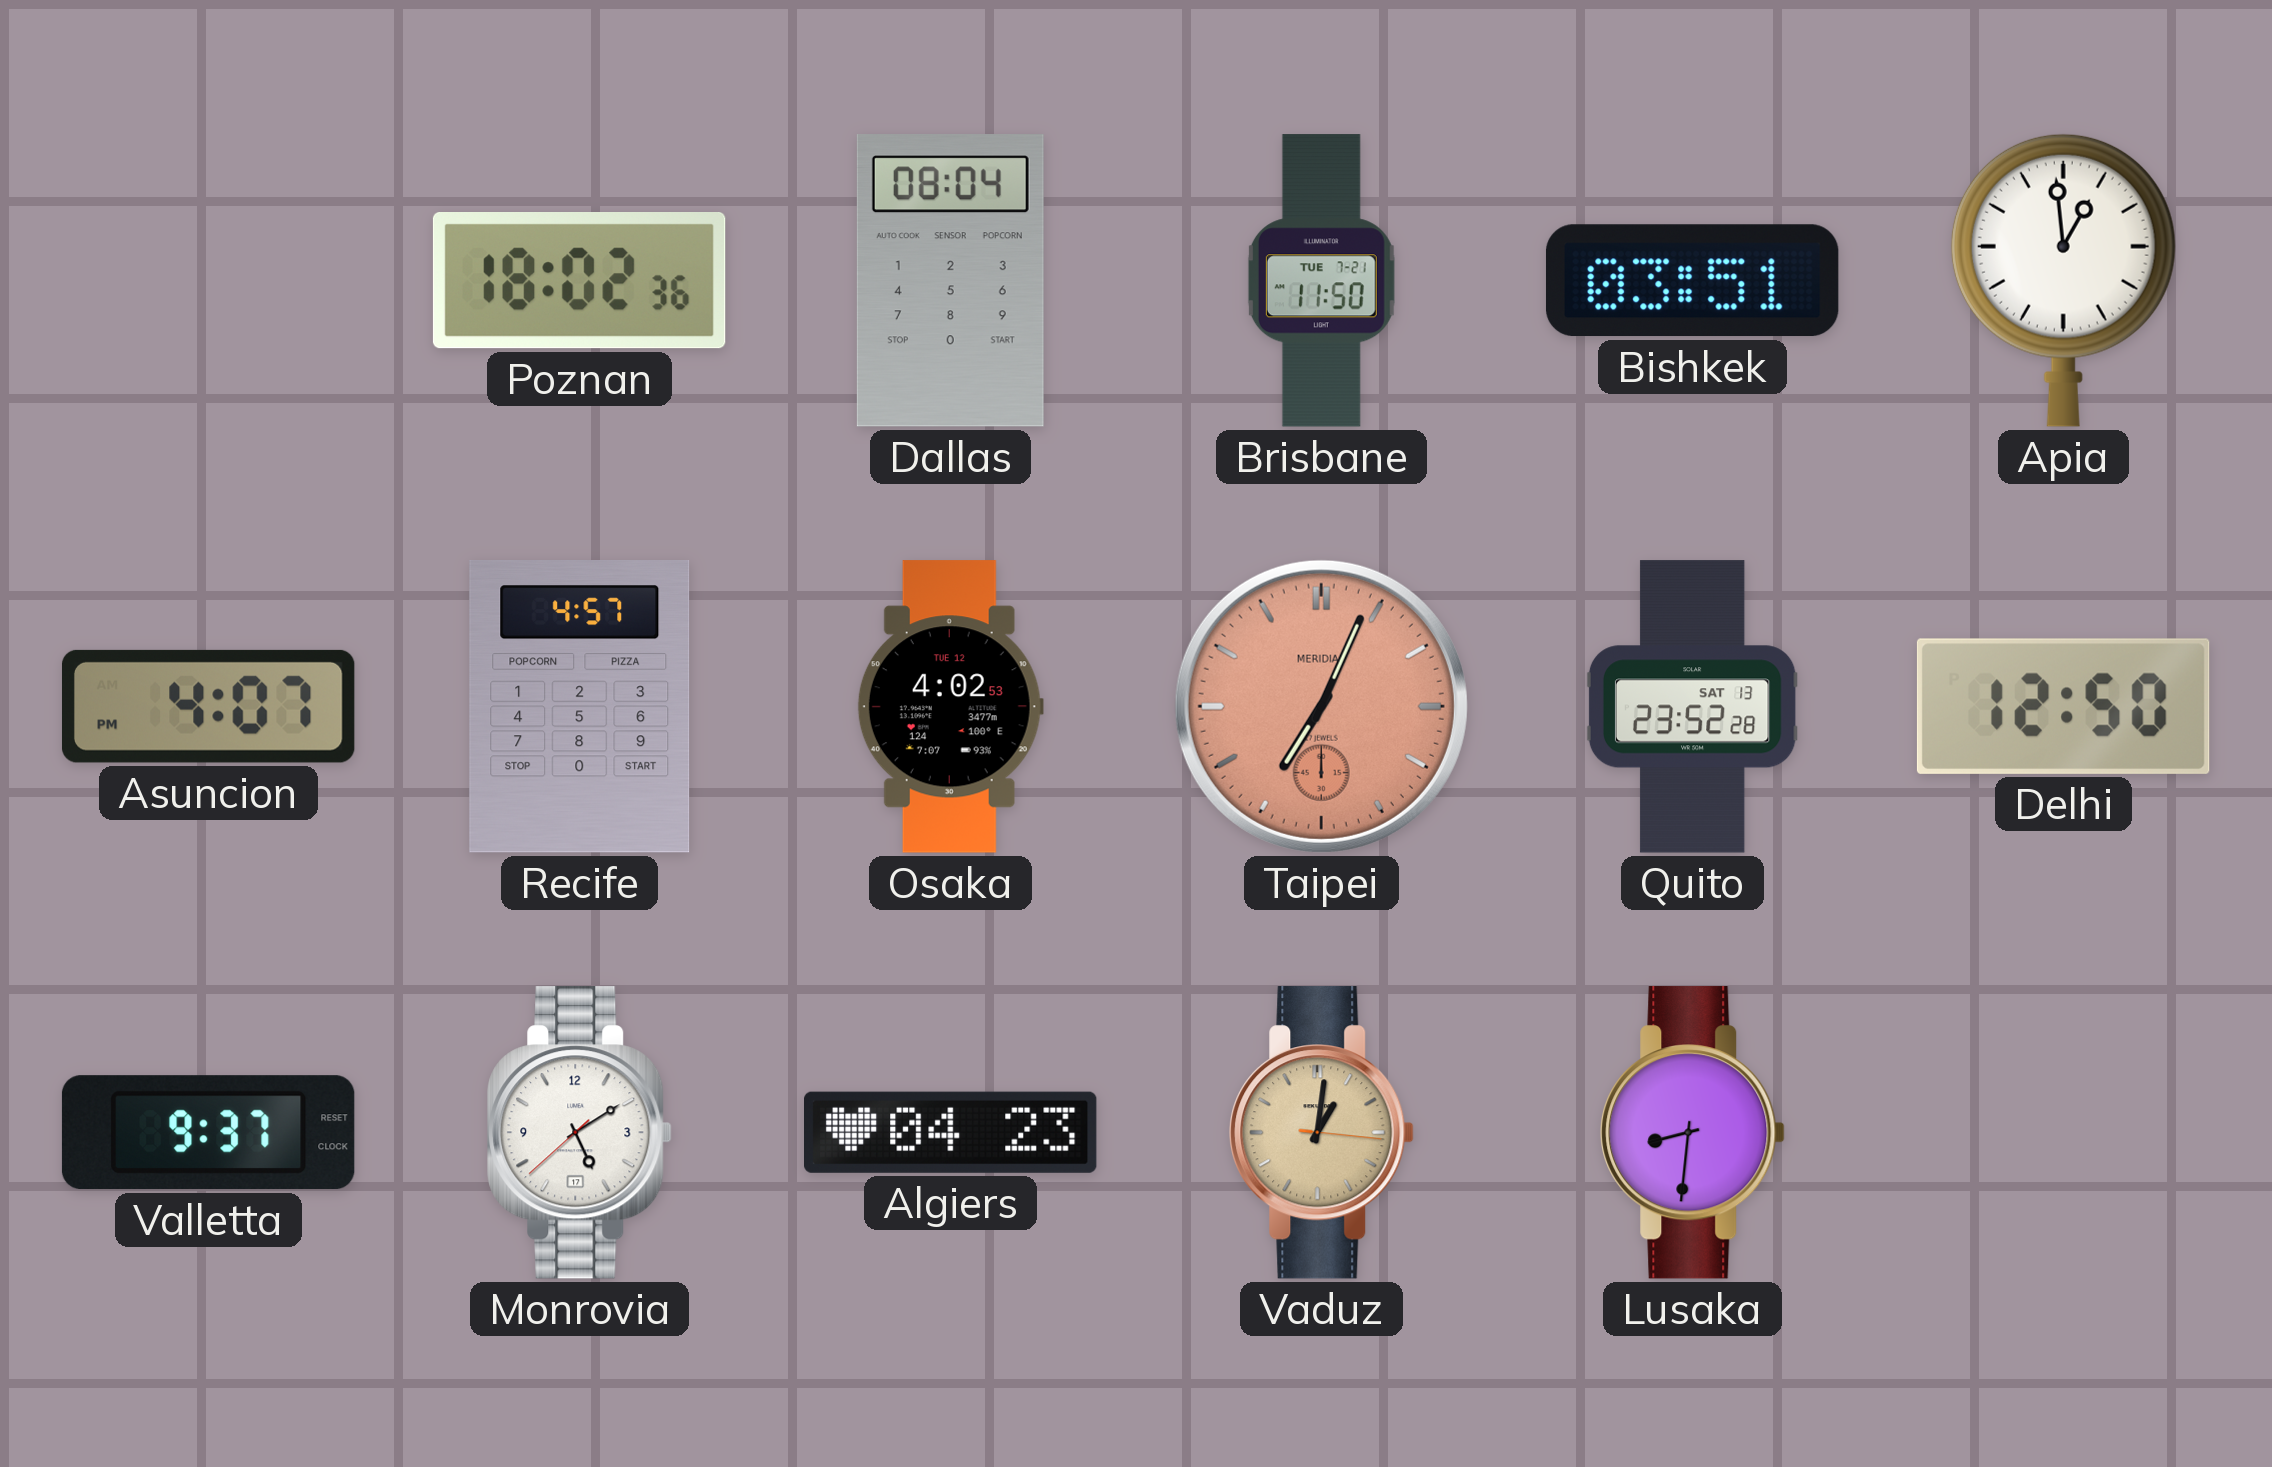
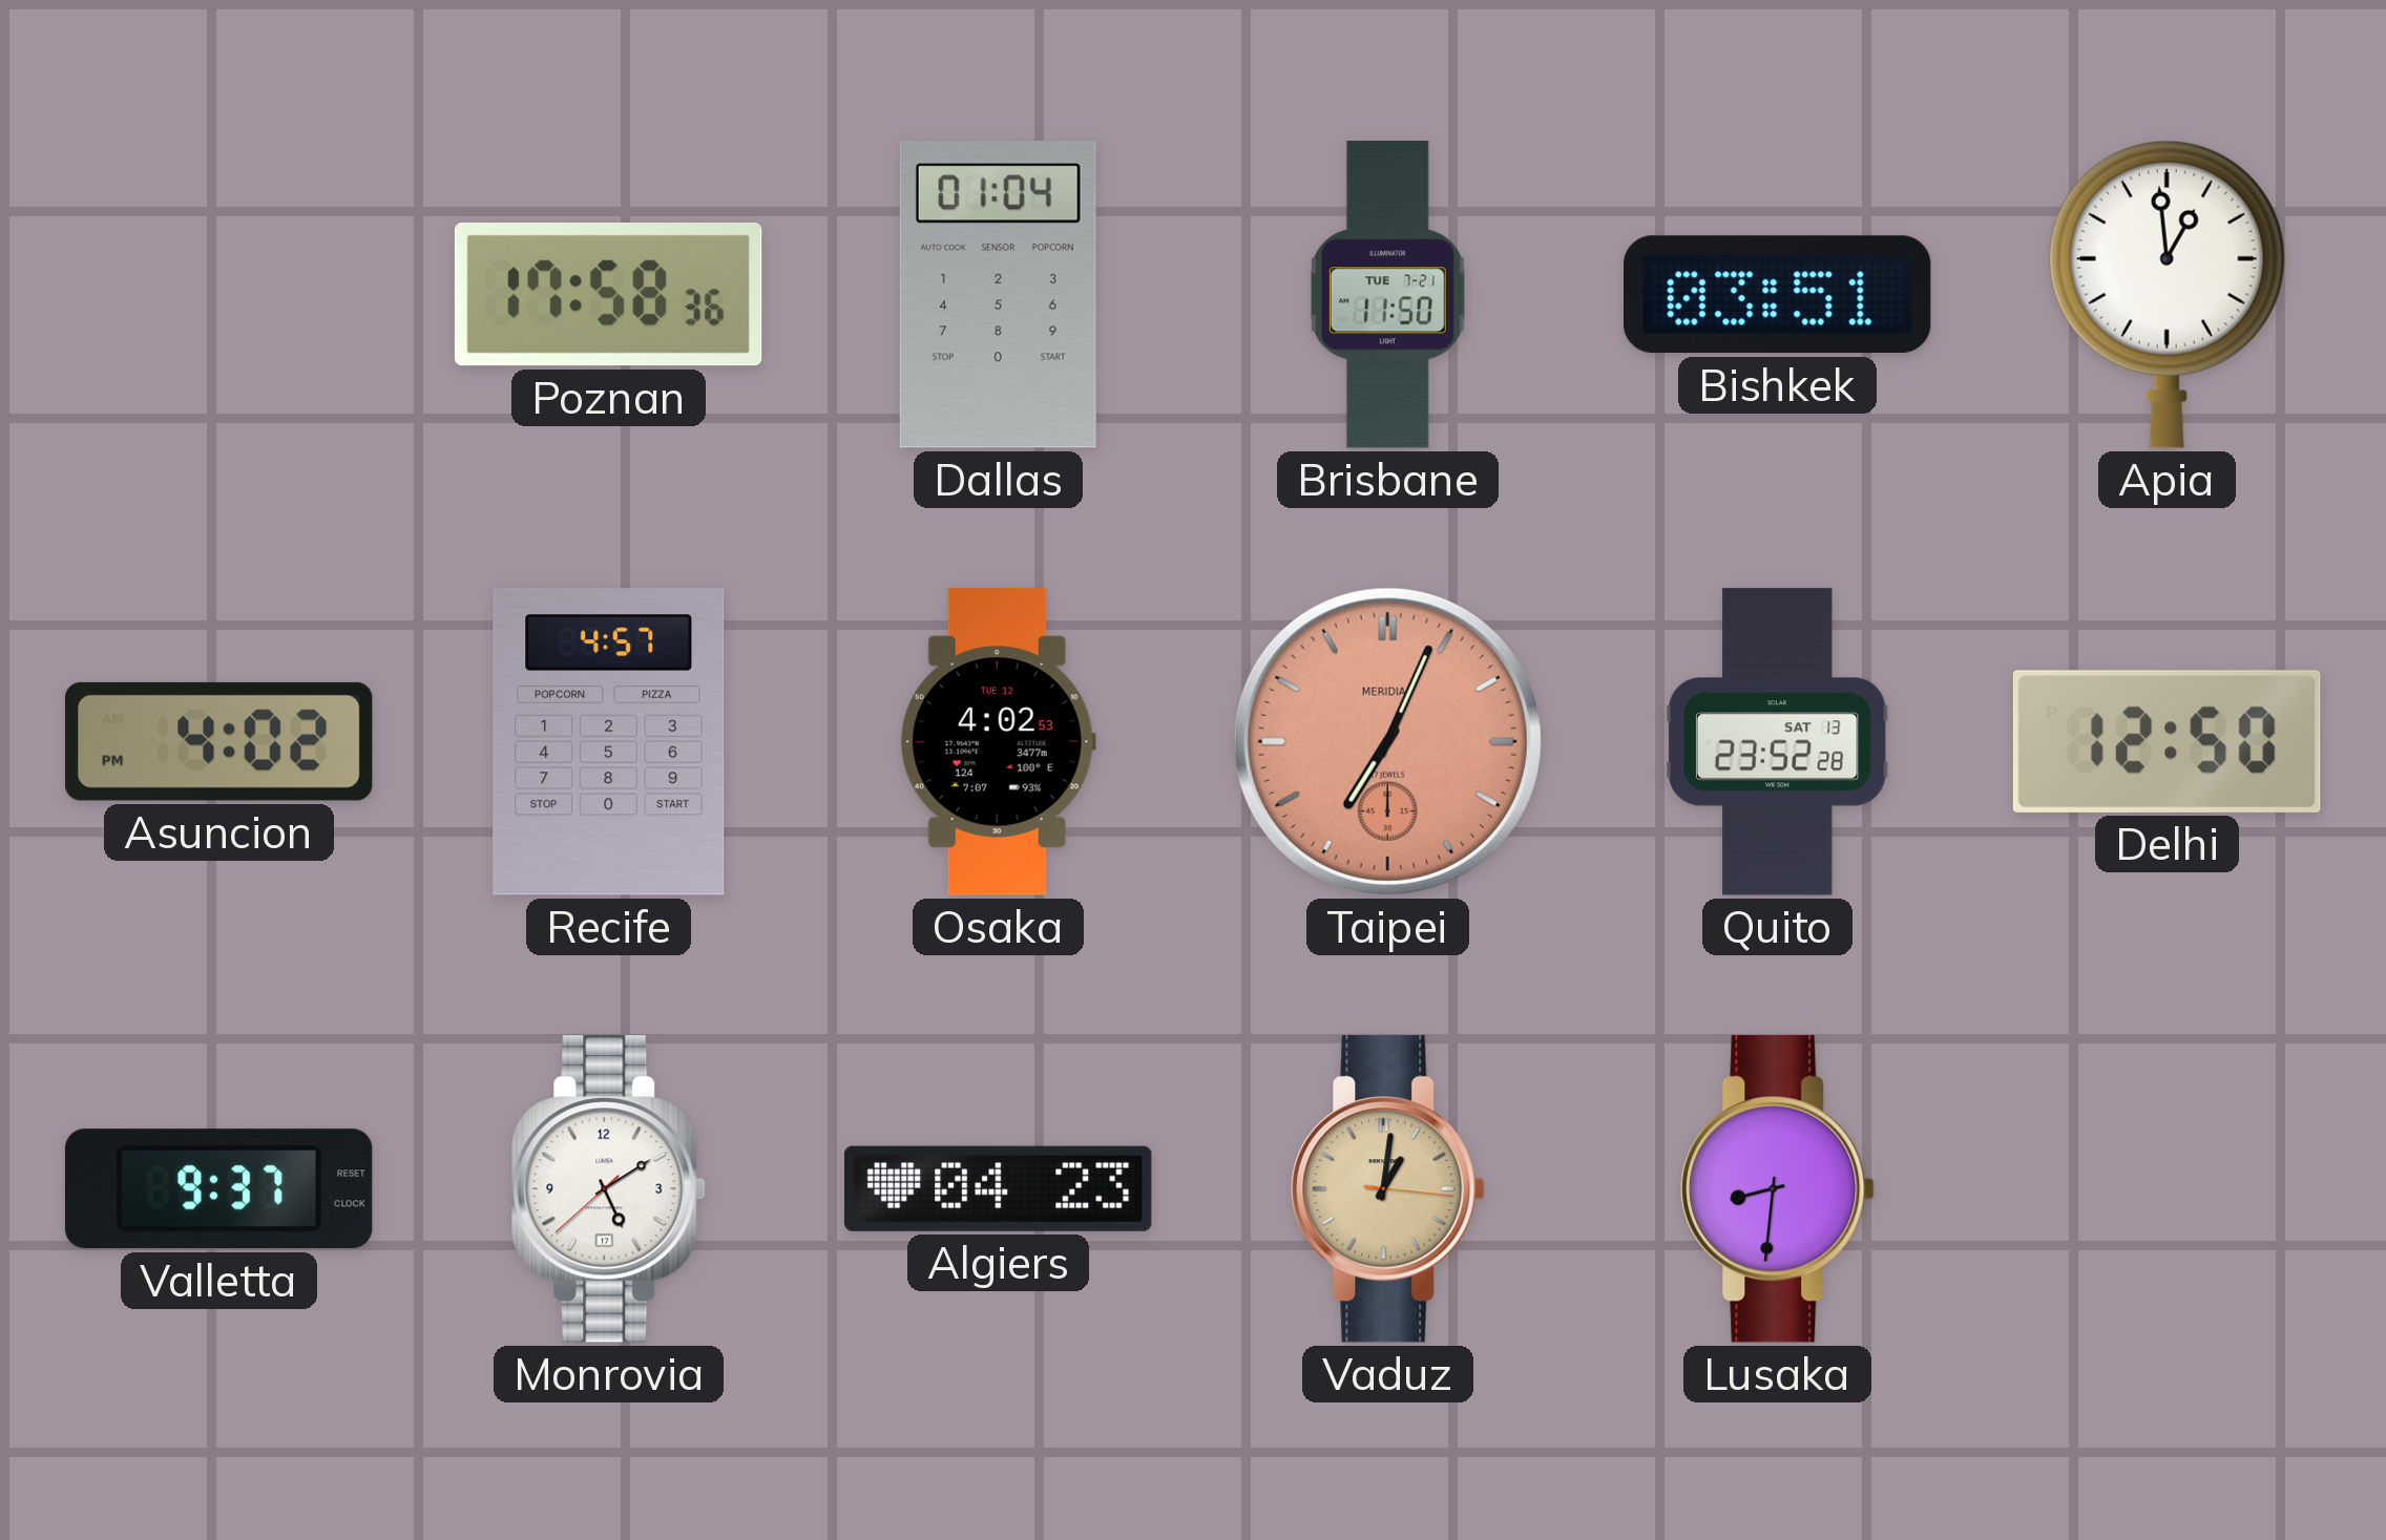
Poznan: 18:02 -> 17:58 (608, 295)
Dallas: 08:04 -> 01:04 (998, 295)
Asuncion: 4:07 -> 4:02 (218, 741)
